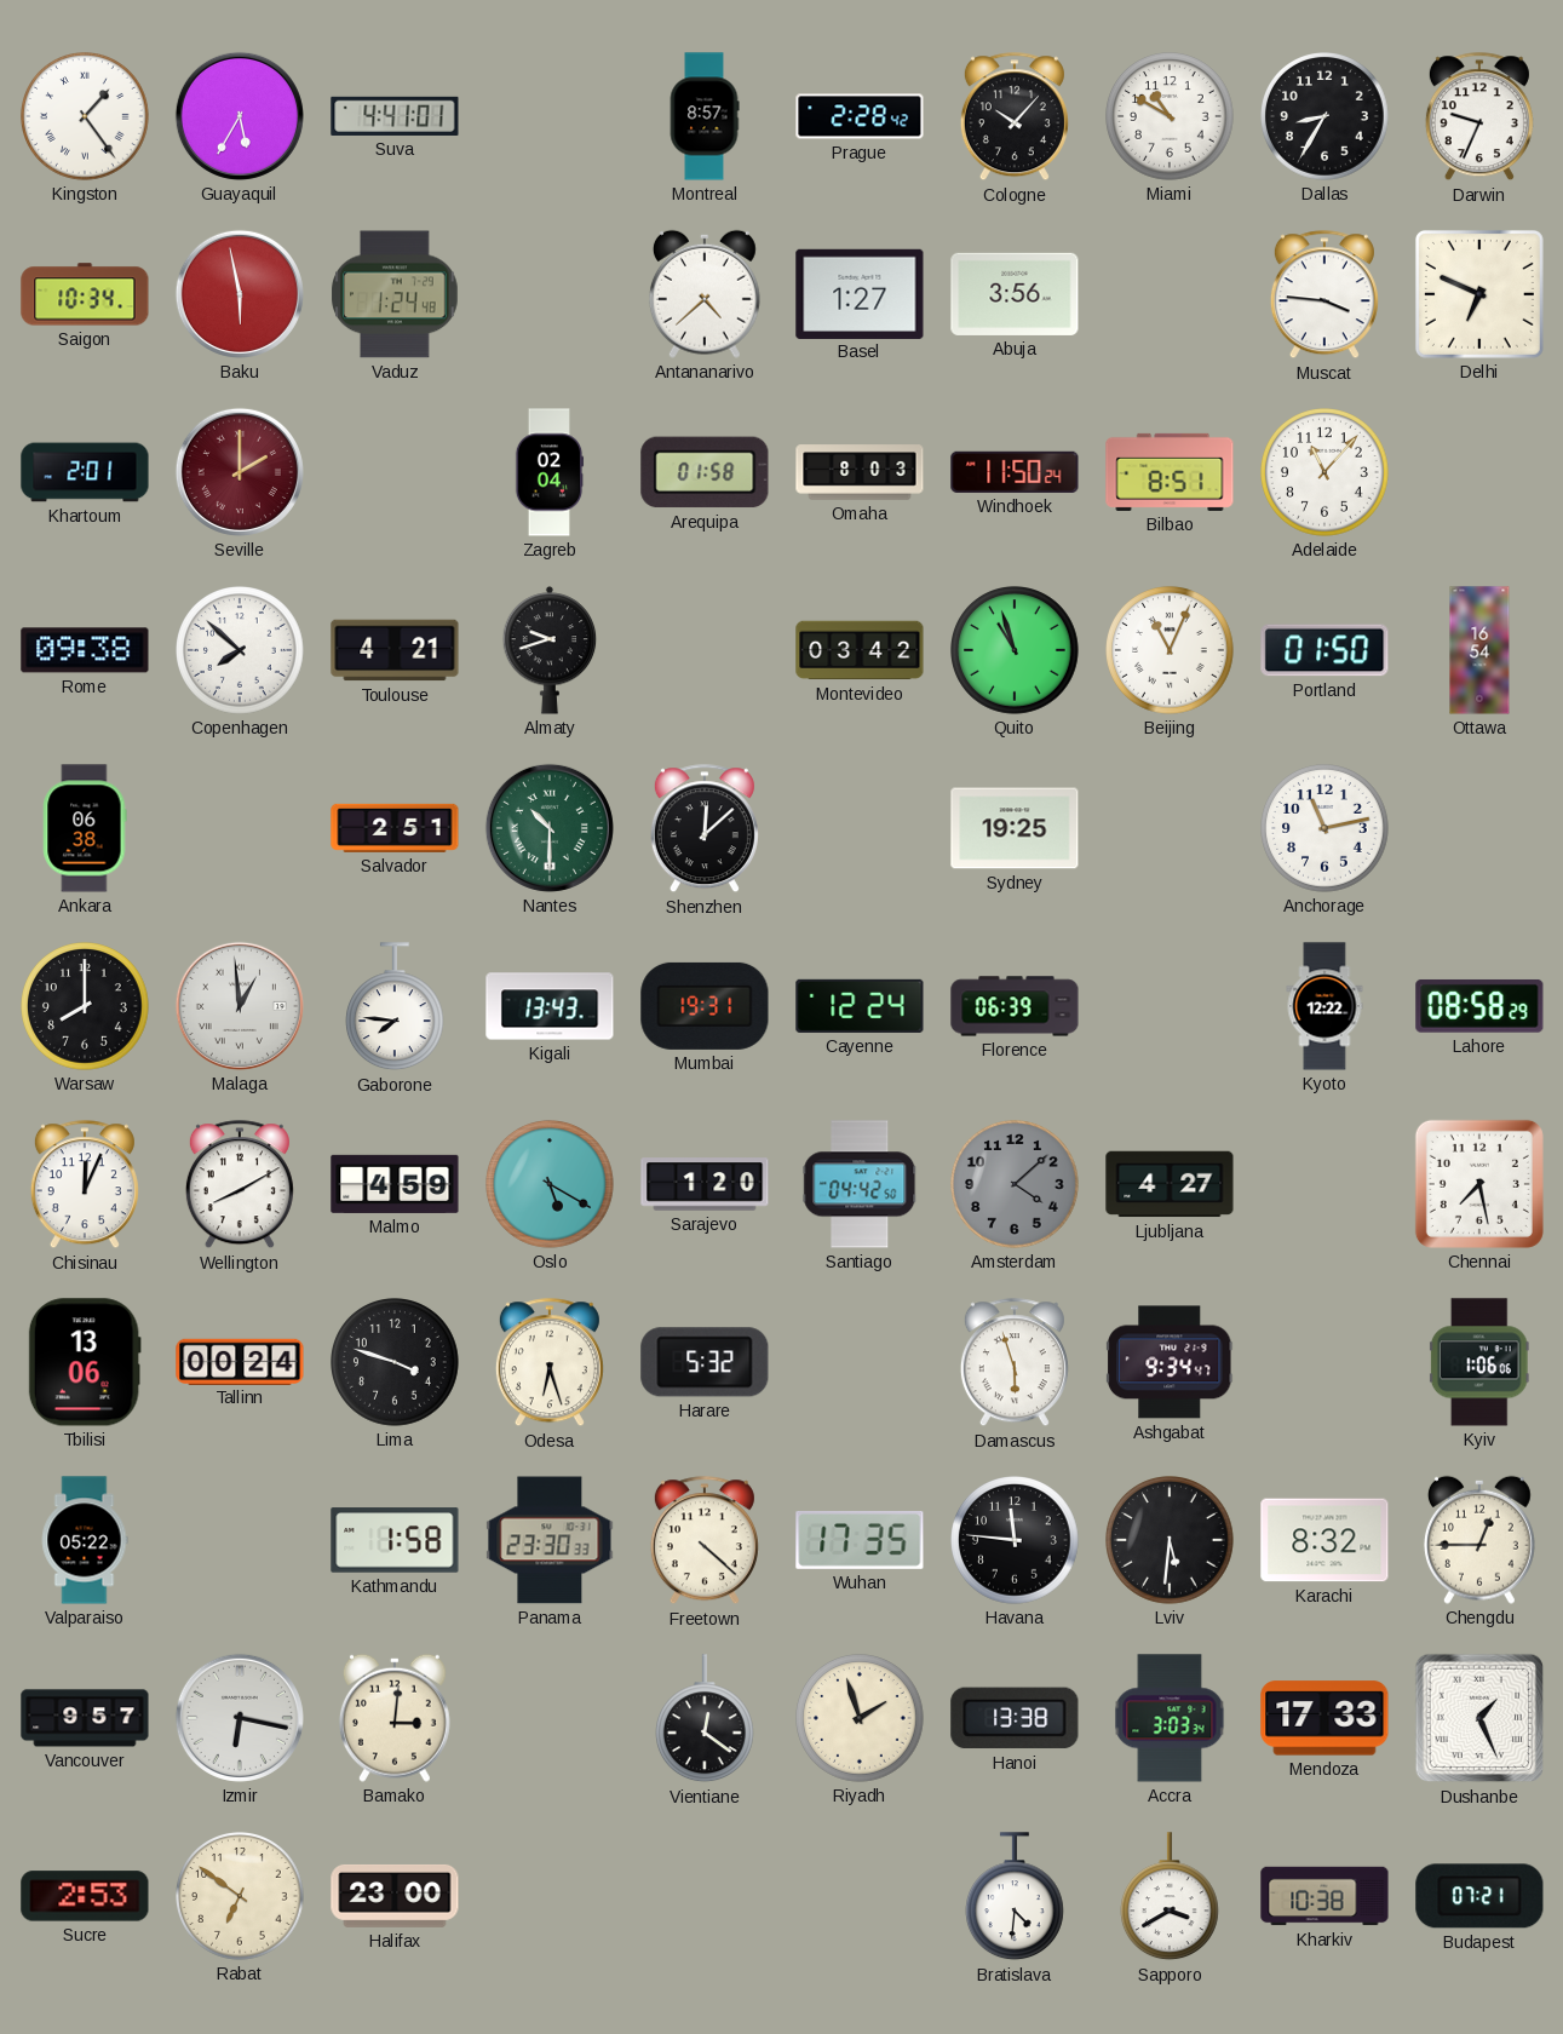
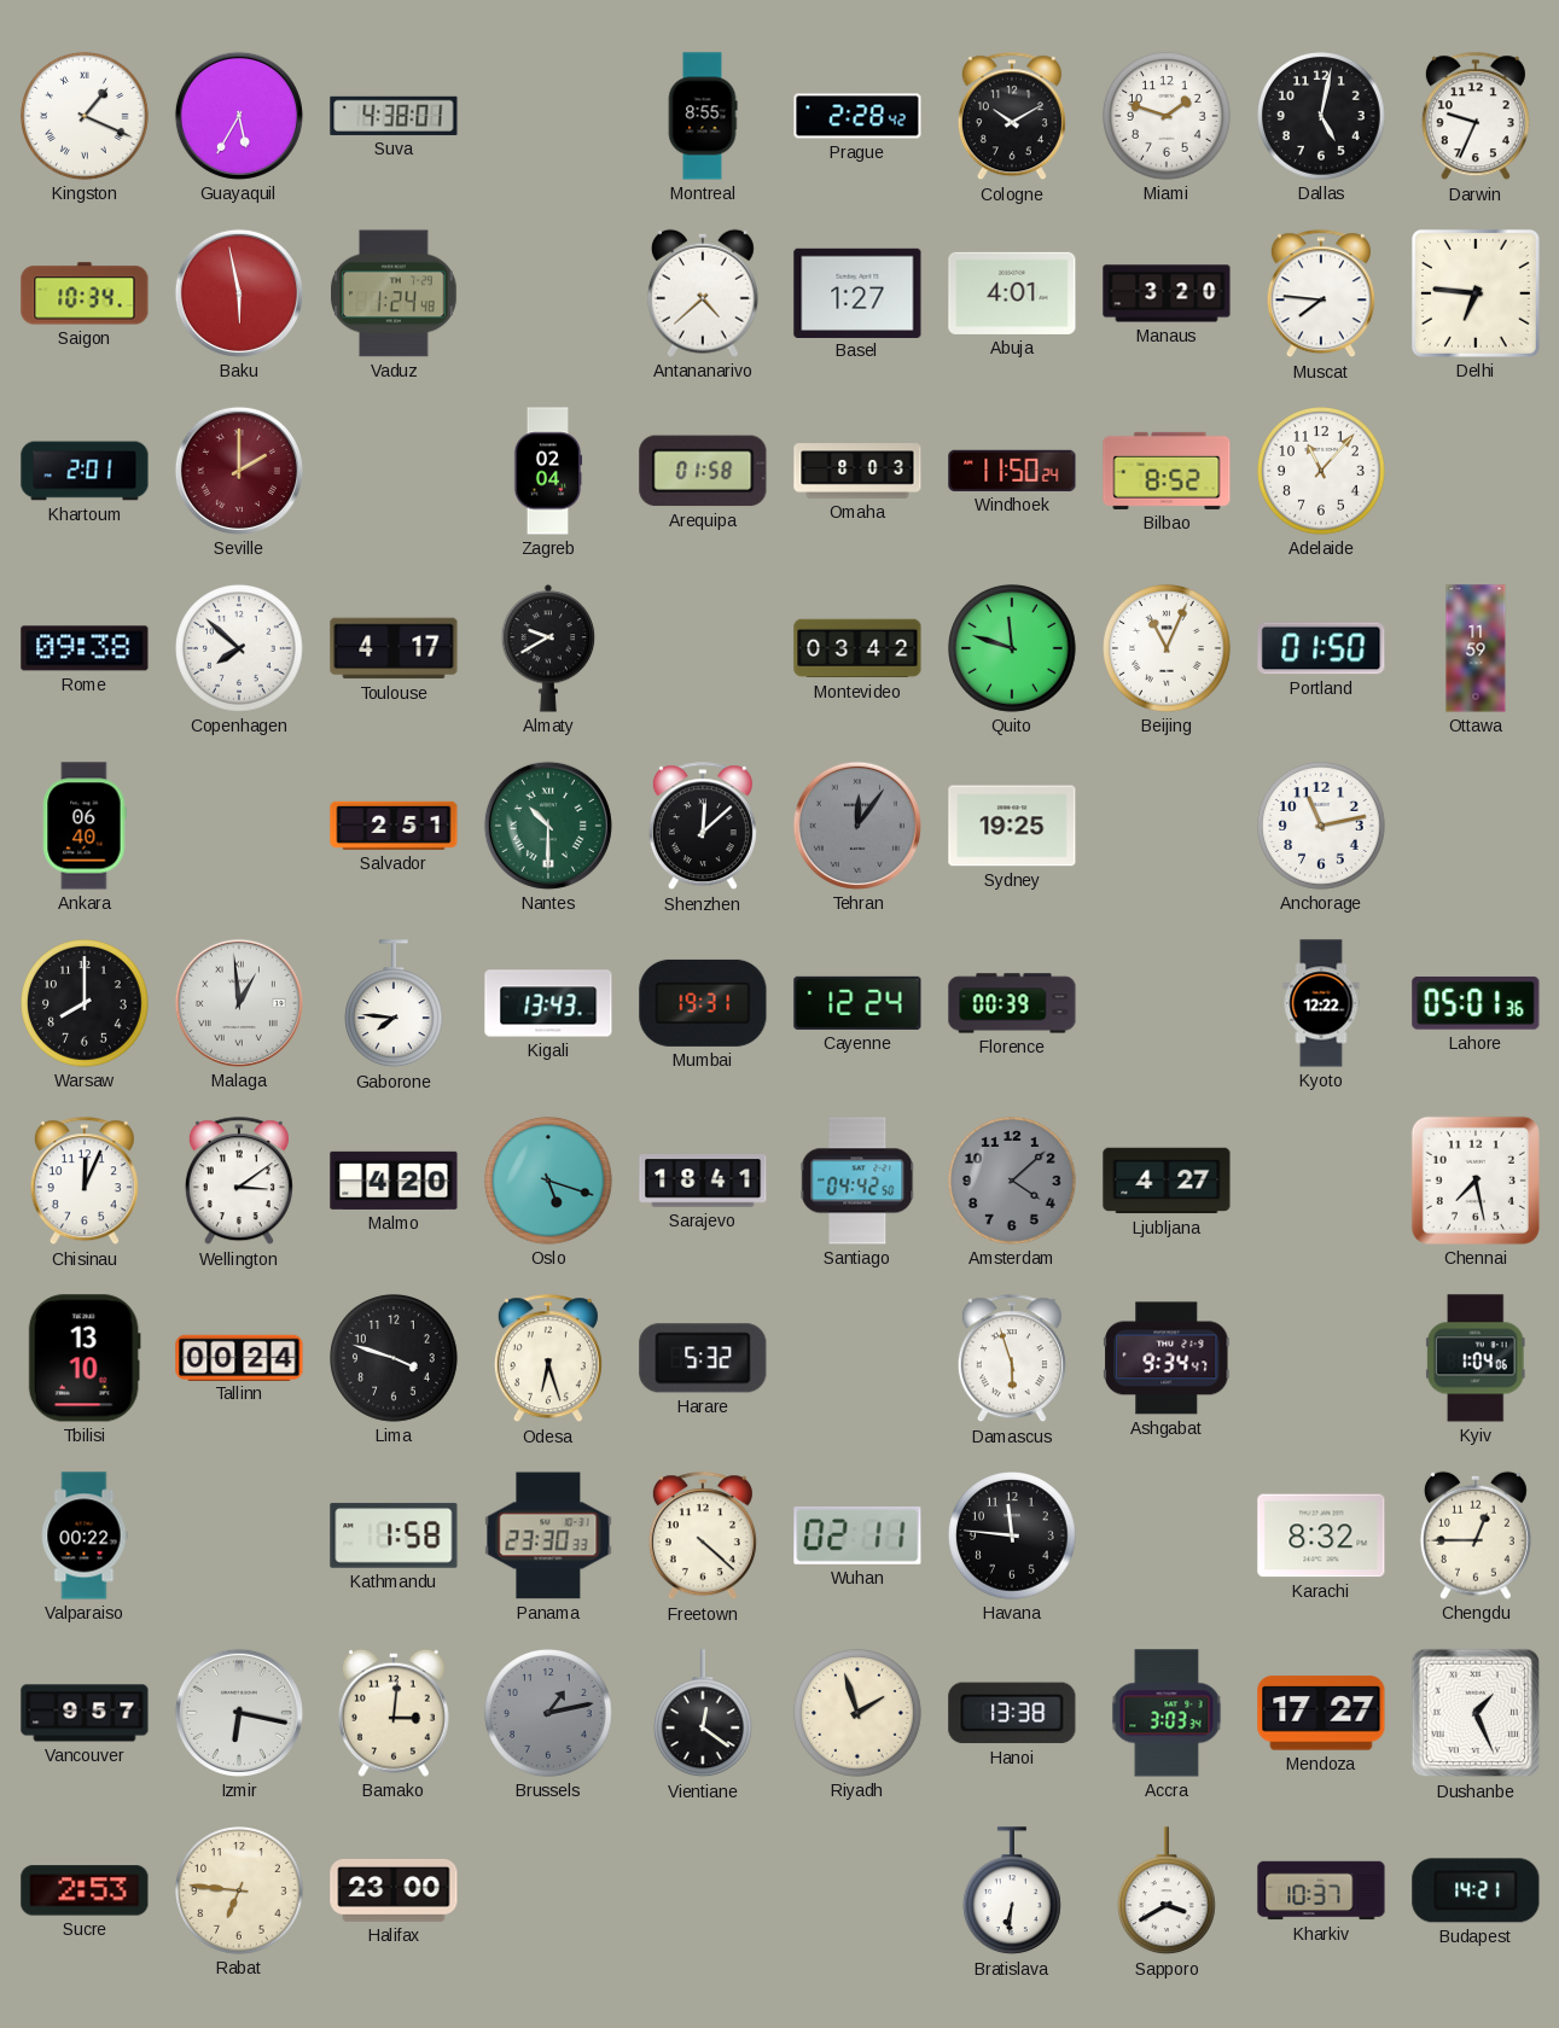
Kingston: 1:24 -> 1:19 (86, 117)
Suva: 4:41 -> 4:38 (394, 116)
Montreal: 8:57 -> 8:55 (703, 116)
Cologne: 10:07 -> 10:10 (1012, 117)
Miami: 10:50 -> 1:48 (1168, 117)
Dallas: 8:35 -> 5:02 (1322, 117)
Abuja: 3:56 -> 4:01 (1012, 293)
Manaus: none -> 3:20 (1167, 293)
Muscat: 3:46 -> 7:46 (1321, 295)
Delhi: 6:49 -> 6:46 (1476, 293)
Bilbao: 8:51 -> 8:52 (1167, 471)
Toulouse: 4:21 -> 4:17 (394, 648)
Almaty: 9:42 -> 9:40 (548, 648)
Quito: 10:57 -> 11:48 (1013, 649)
Ottawa: 16:54 -> 11:59 (1476, 648)
Ankara: 06:38 -> 06:40 (85, 826)
Tehran: none -> 12:06 (857, 826)
Florence: 06:39 -> 00:39 (1012, 1003)
Lahore: 08:58 -> 05:01 (1476, 1003)
Wellington: 8:10 -> 3:09 (239, 1182)
Malmo: 4:59 -> 4:20 (394, 1181)
Oslo: 5:20 -> 5:18 (549, 1182)
Sarajevo: 1:20 -> 18:41 (703, 1181)
Tbilisi: 13:06 -> 13:10 (85, 1358)
Kyiv: 1:06 -> 1:04 (1476, 1358)
Valparaiso: 05:22 -> 00:22 (85, 1535)
Wuhan: 17:35 -> 02:11 (857, 1535)
Lviv: 5:31 -> none (1171, 1541)
Brussels: none -> 1:13 (549, 1714)
Mendoza: 17:33 -> 17:27 (1321, 1713)
Rabat: 6:51 -> 6:46 (240, 1892)
Bratislava: 4:31 -> 6:31 (1013, 1892)
Kharkiv: 10:38 -> 10:37 (1321, 1890)
Budapest: 07:21 -> 14:21 (1476, 1890)
